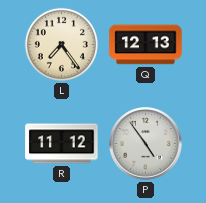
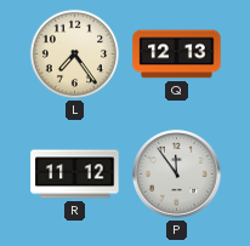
P: 4:54 -> 11:54 (177, 175)
